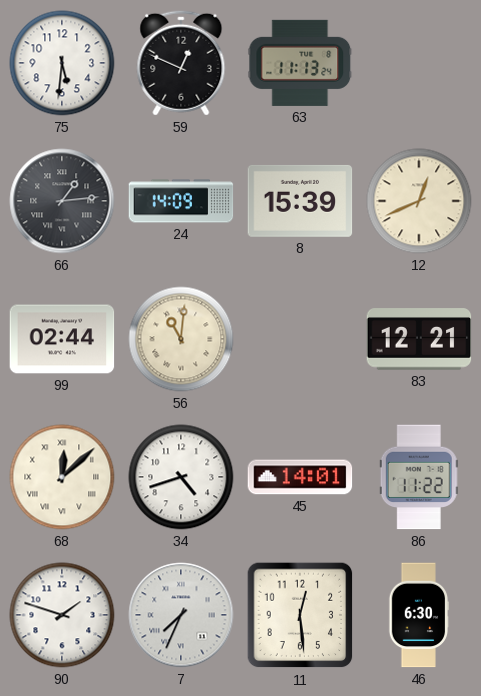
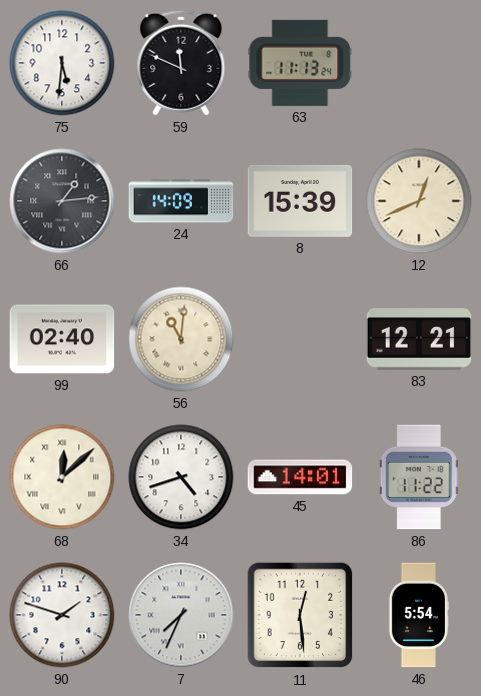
59: 12:49 -> 11:49 (181, 63)
99: 02:44 -> 02:40 (62, 339)
46: 6:30 -> 5:54 (419, 615)
